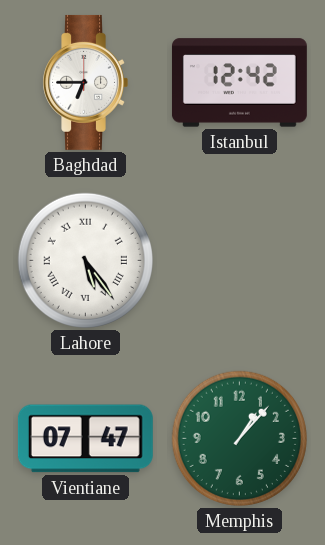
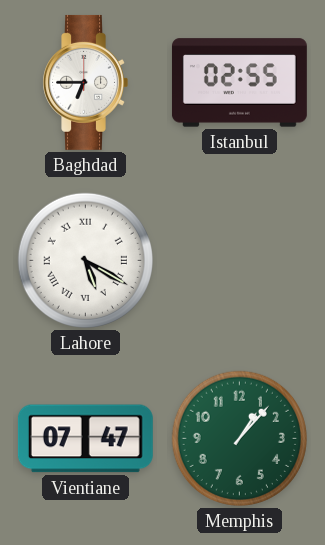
Istanbul: 12:42 -> 02:55 (239, 83)
Lahore: 5:24 -> 5:20 (85, 260)
